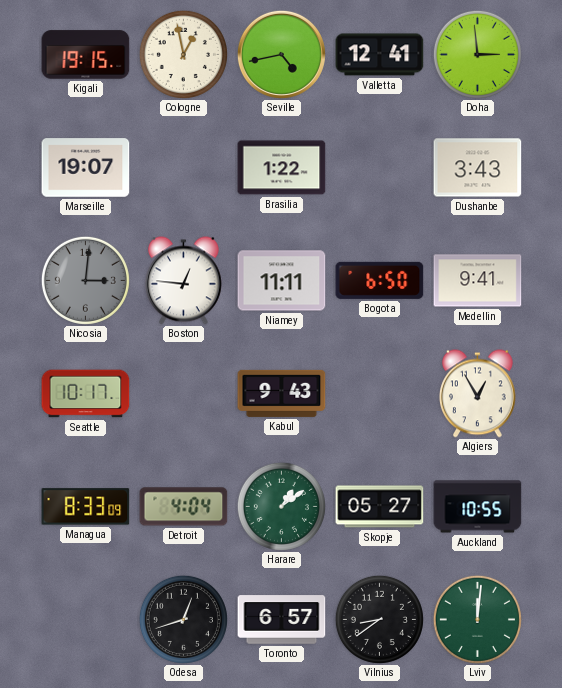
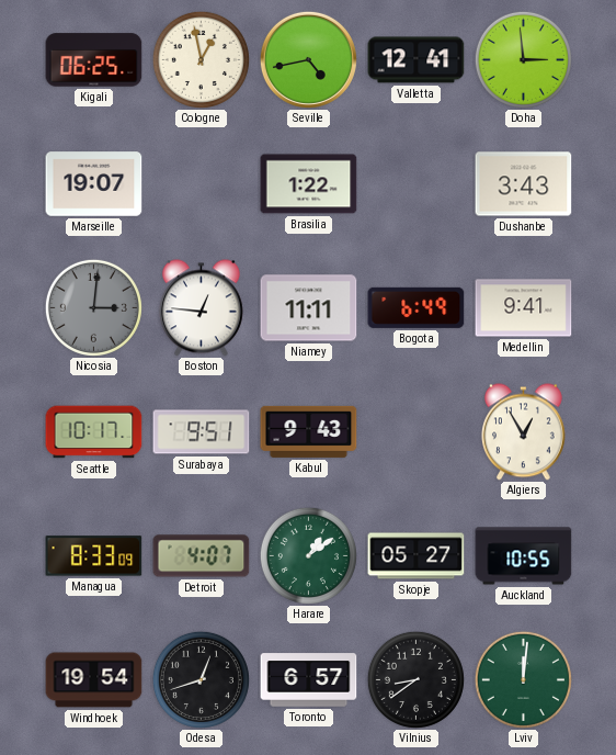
Kigali: 19:15 -> 06:25 (94, 60)
Bogota: 6:50 -> 6:49 (417, 307)
Surabaya: none -> 9:51 (202, 432)
Detroit: 4:04 -> 4:07 (202, 556)
Windhoek: none -> 19:54 (94, 680)
